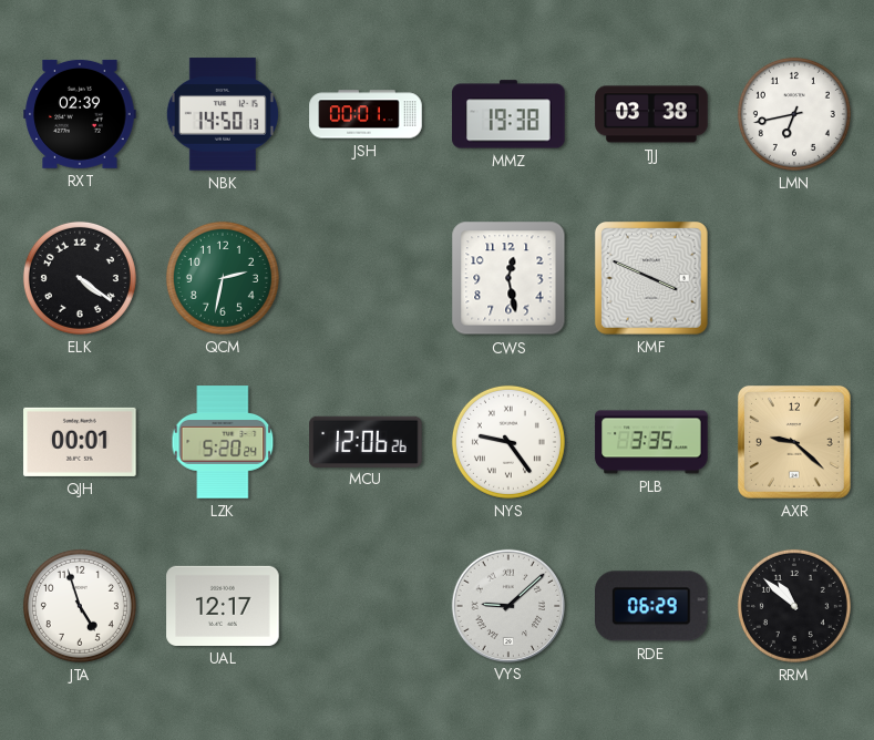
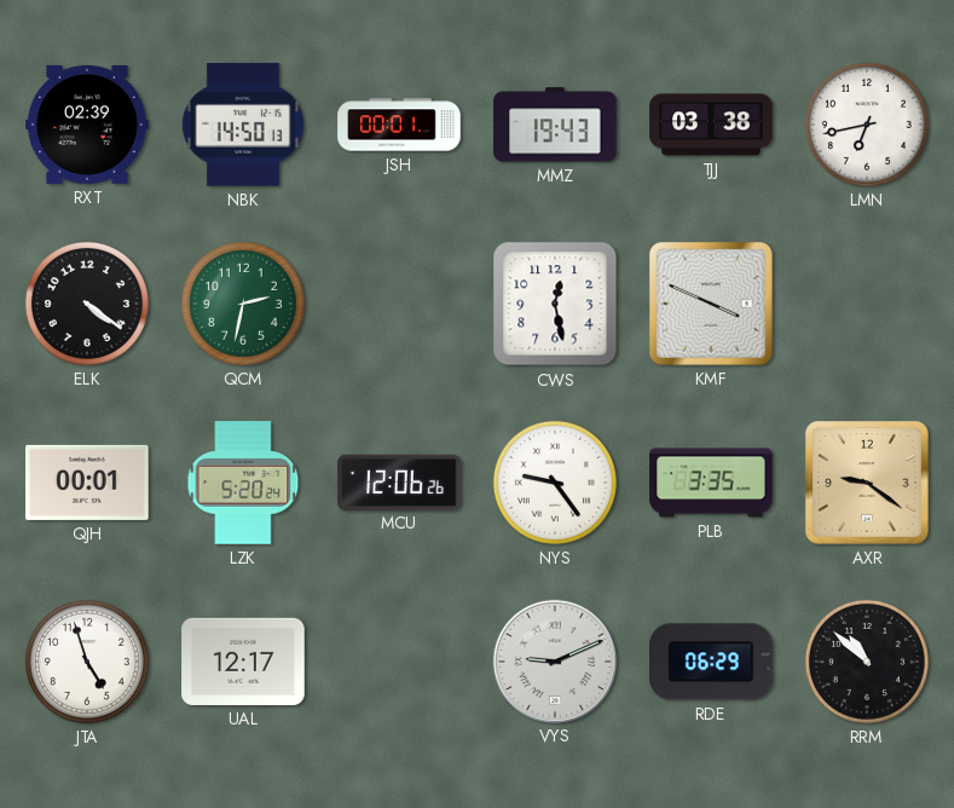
MMZ: 19:38 -> 19:43 (555, 125)
AXR: 9:22 -> 9:21 (868, 484)
VYS: 9:08 -> 9:11 (554, 660)
